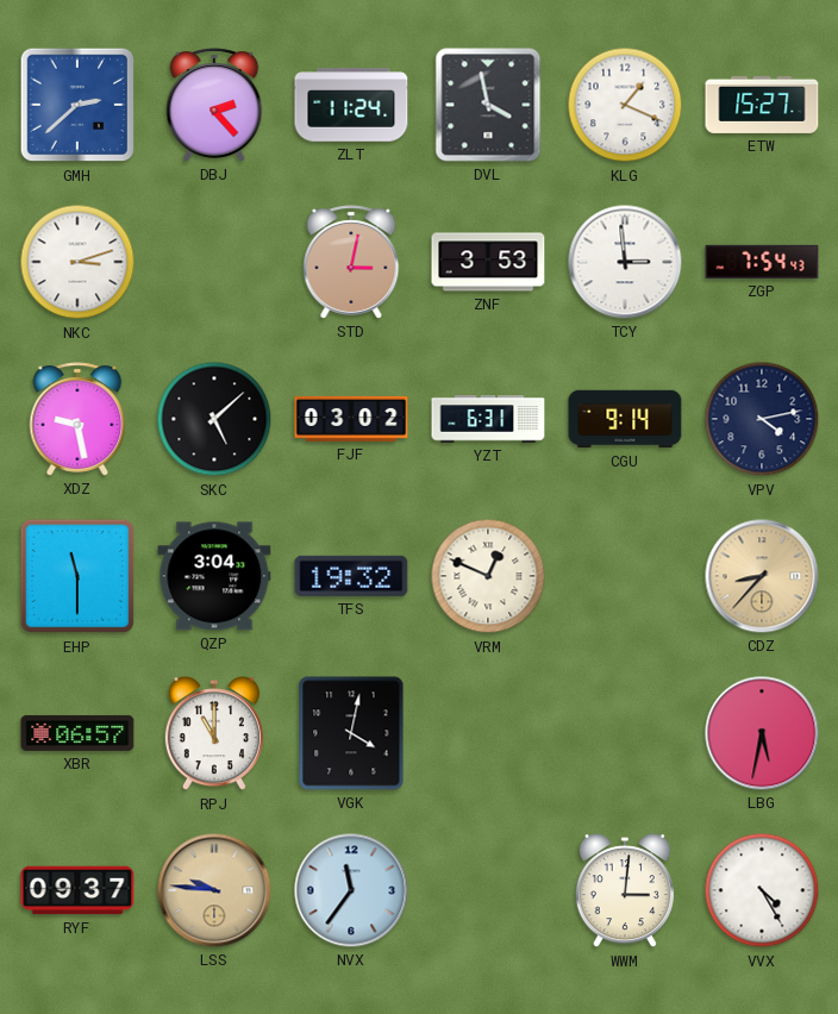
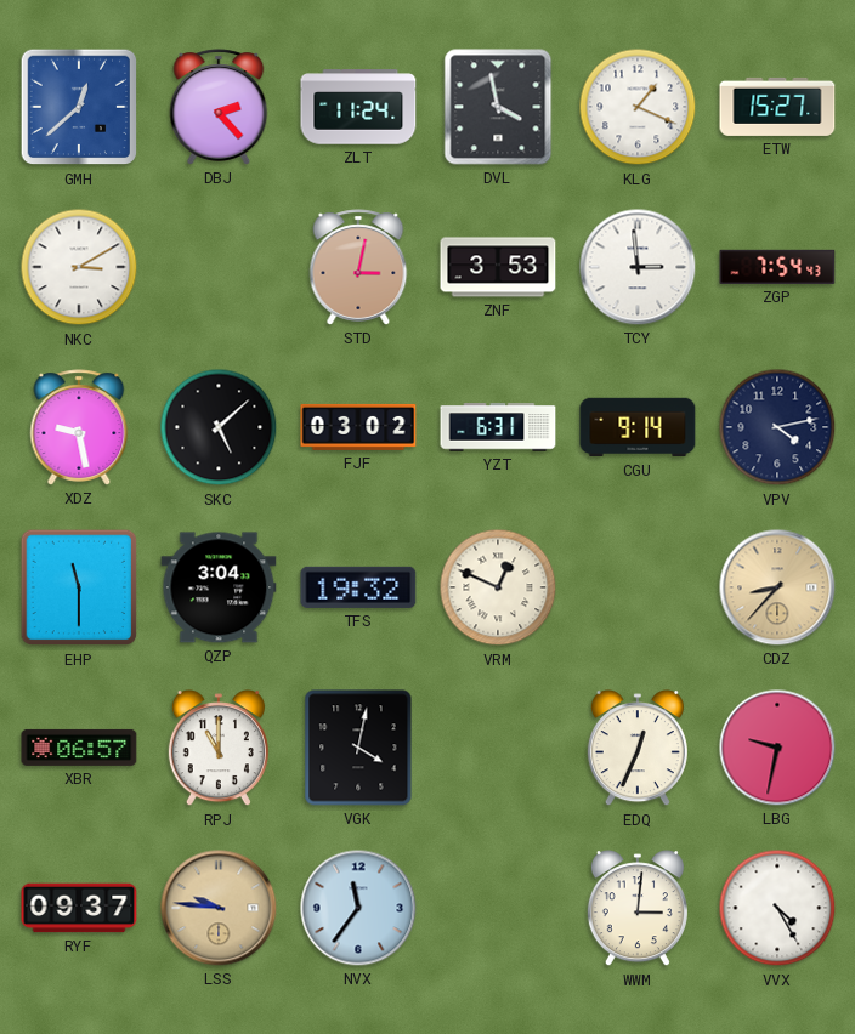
GMH: 2:38 -> 12:38 (79, 107)
NKC: 3:12 -> 3:10 (79, 267)
EDQ: none -> 12:34 (638, 749)
LBG: 5:32 -> 9:32 (777, 748)
